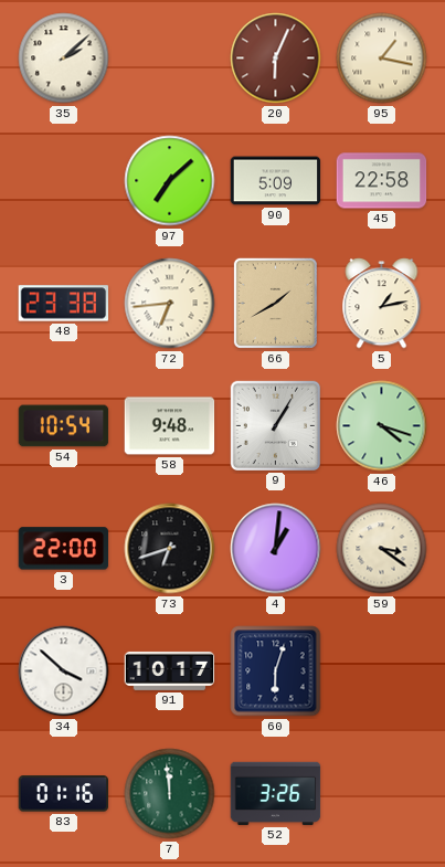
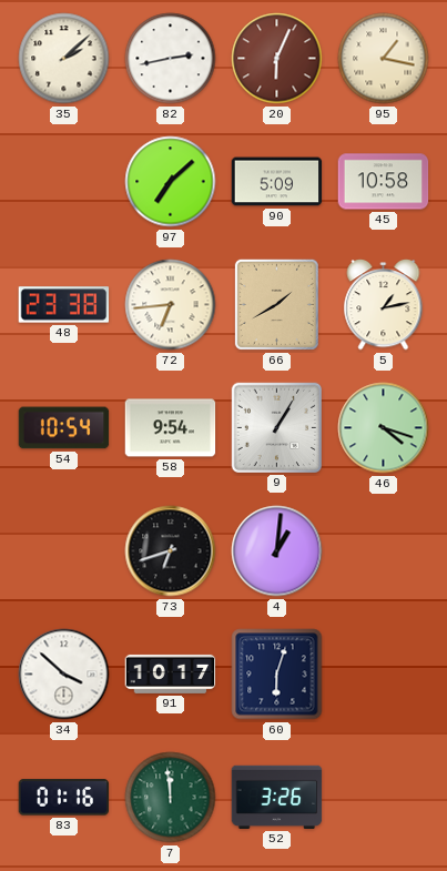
82: none -> 2:43 (171, 59)
45: 22:58 -> 10:58 (384, 182)
58: 9:48 -> 9:54 (171, 428)
3: 22:00 -> none (64, 549)
59: 3:21 -> none (382, 549)
